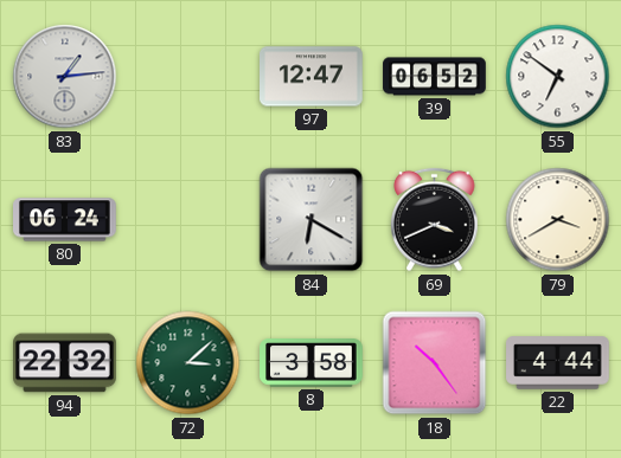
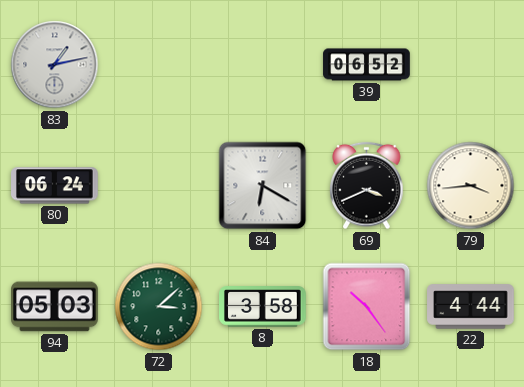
83: 1:14 -> 1:13 (55, 65)
97: 12:47 -> none (312, 77)
55: 6:51 -> none (558, 77)
79: 3:40 -> 3:44 (471, 186)
94: 22:32 -> 05:03 (55, 307)
